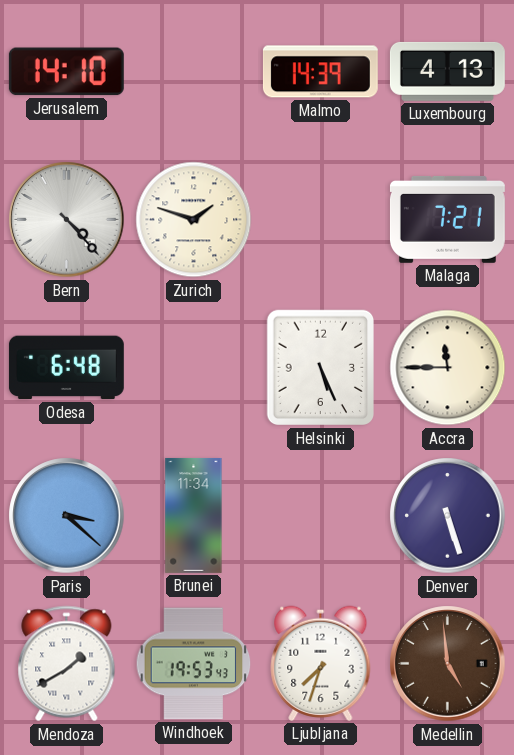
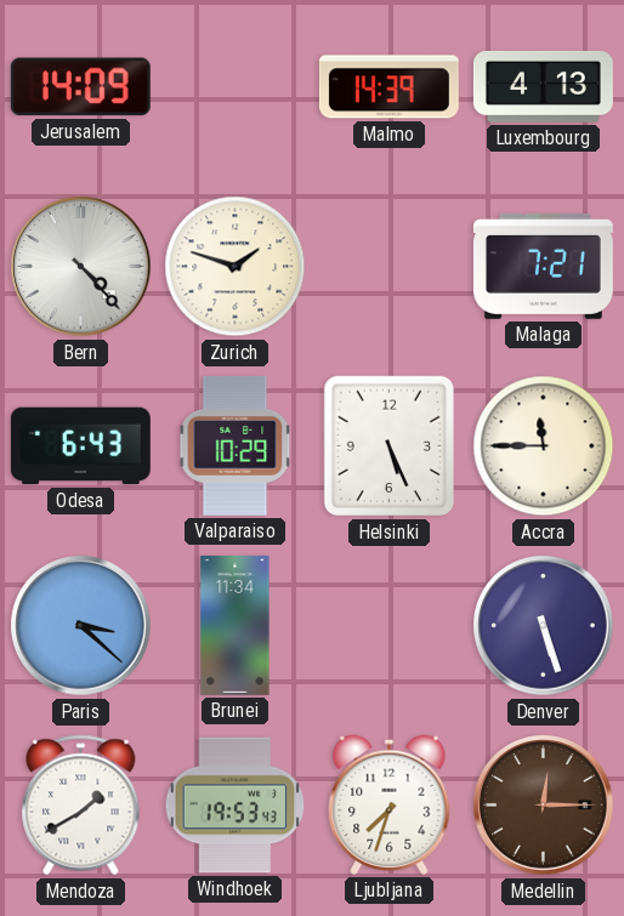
Jerusalem: 14:10 -> 14:09 (80, 87)
Odesa: 6:48 -> 6:43 (80, 446)
Valparaiso: none -> 10:29 (236, 445)
Medellin: 4:59 -> 12:15 (544, 806)
